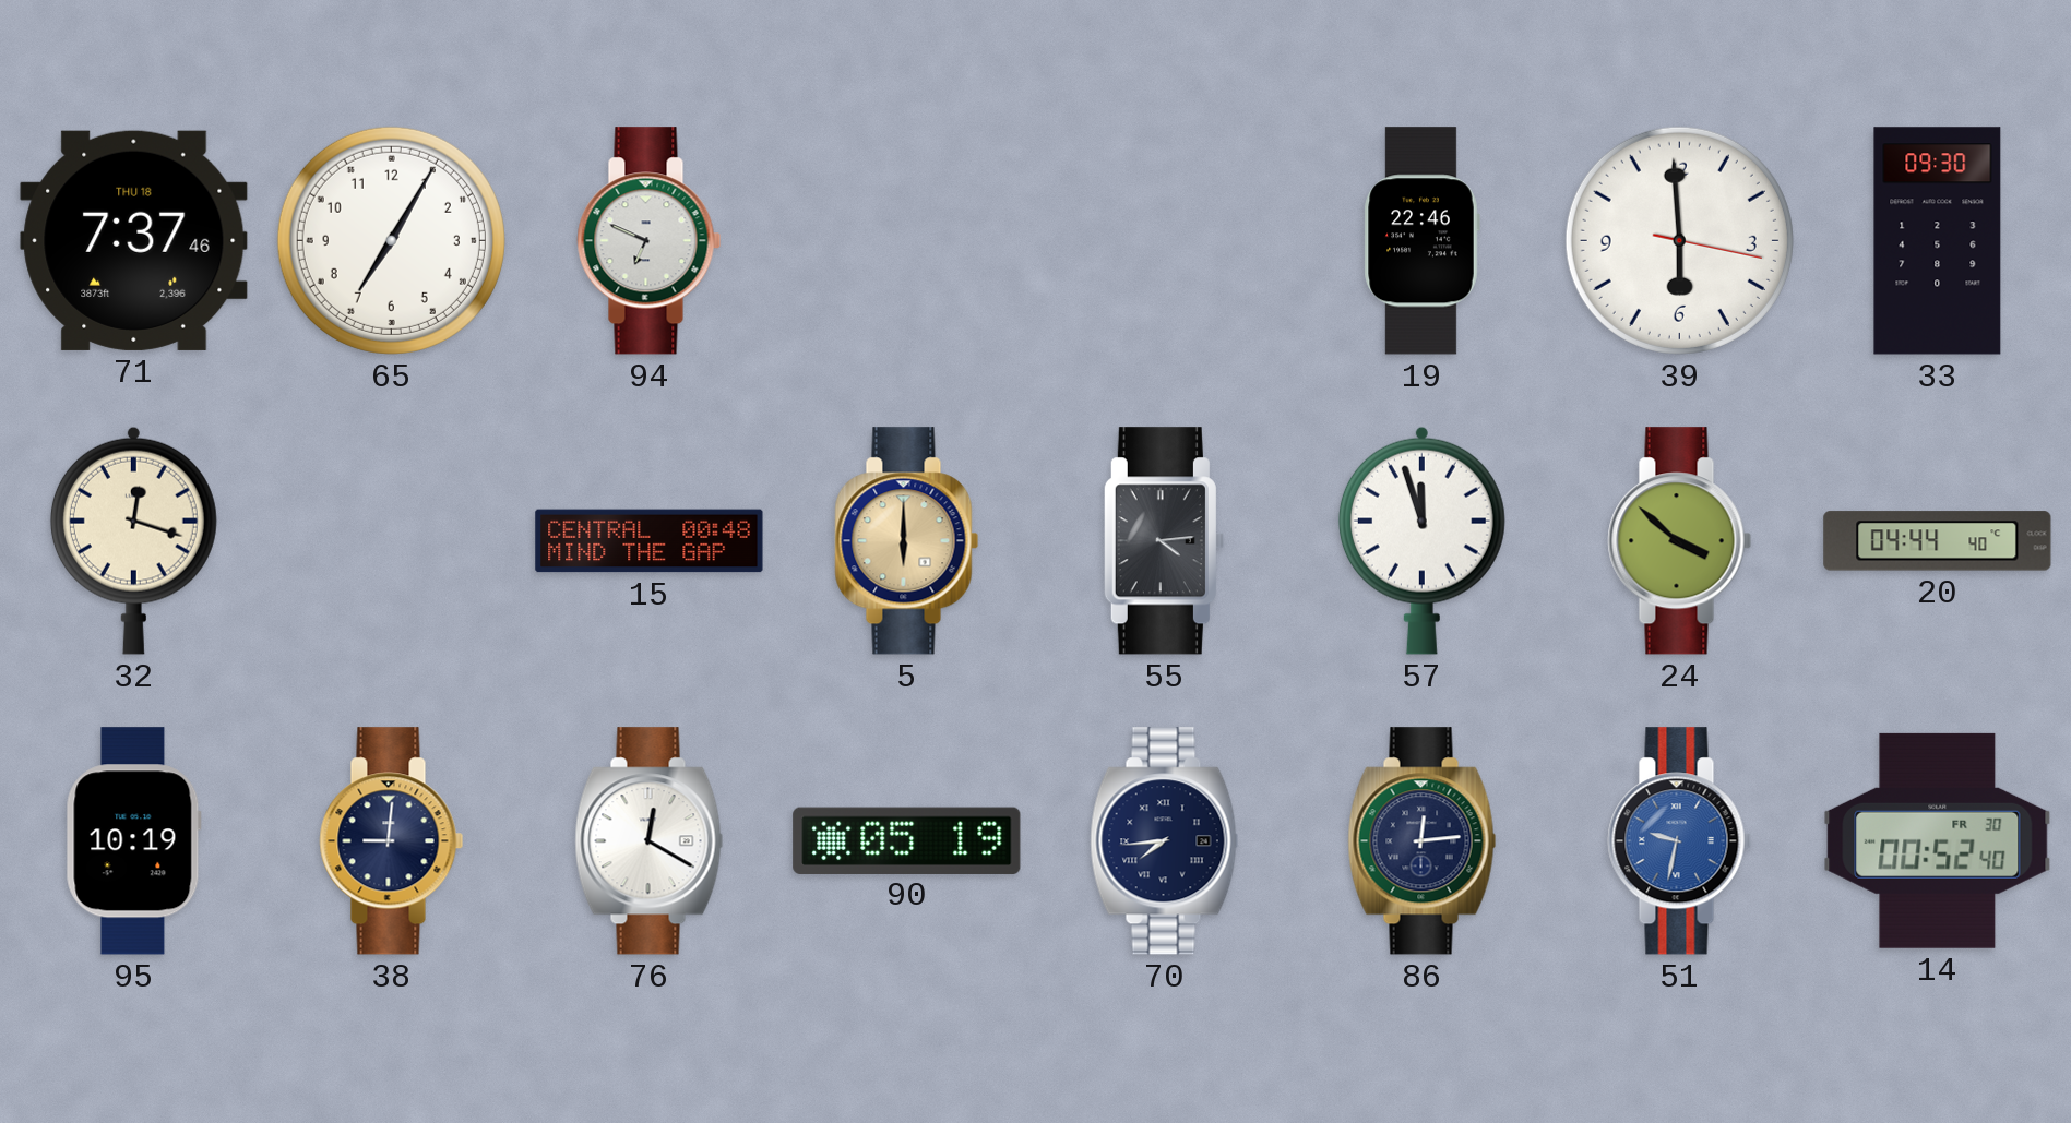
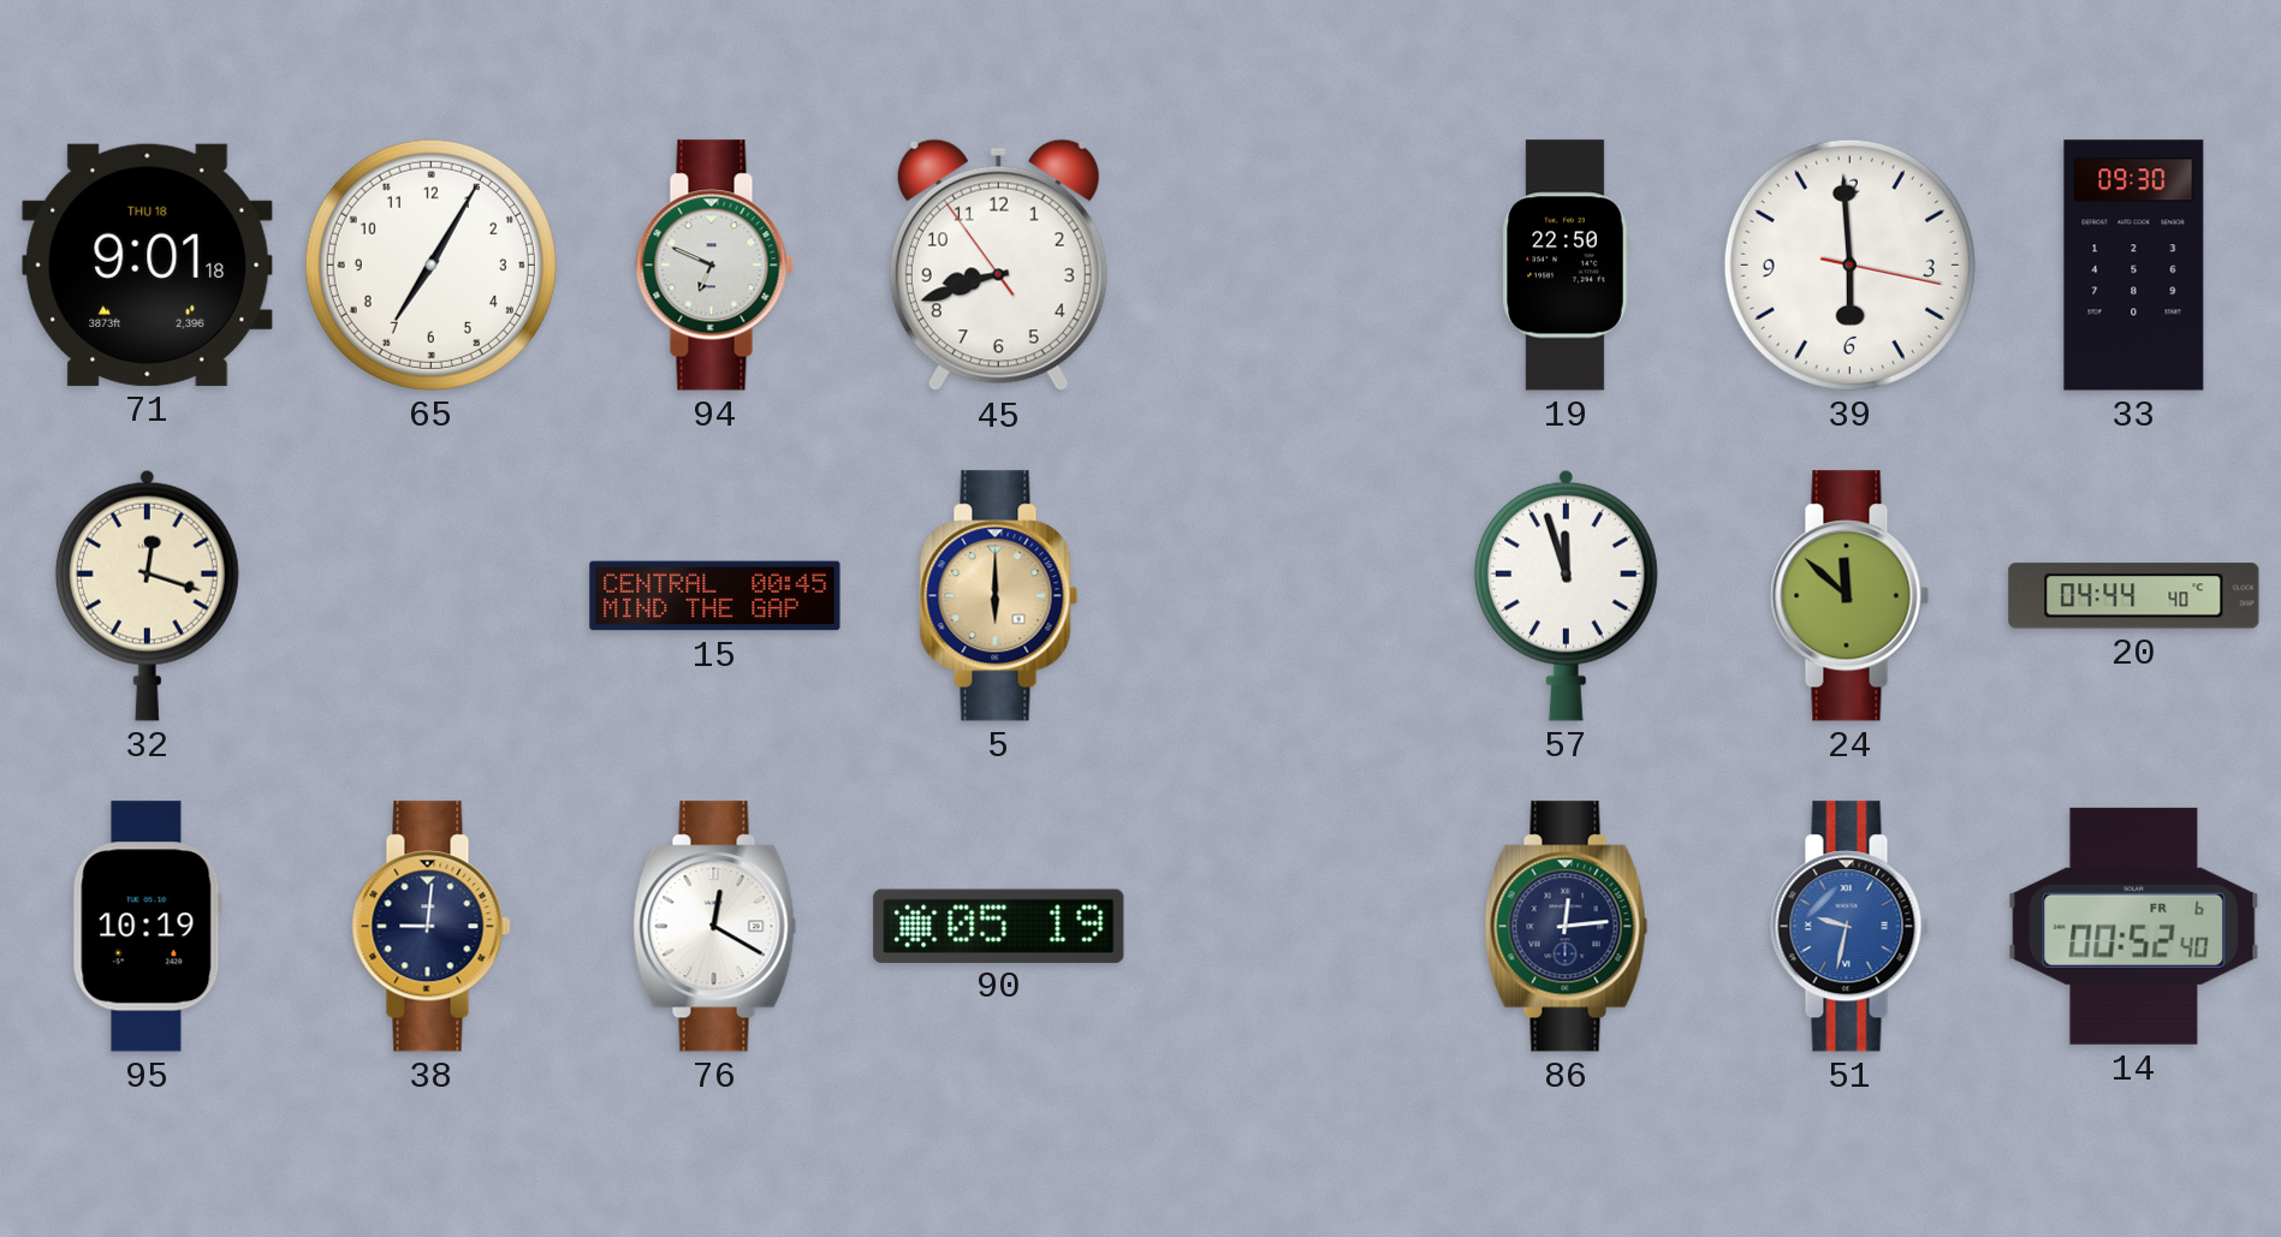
71: 7:37 -> 9:01 (148, 264)
45: none -> 8:41 (998, 266)
19: 22:46 -> 22:50 (1566, 266)
15: 00:48 -> 00:45 (715, 596)
55: 4:14 -> none (1164, 541)
24: 3:52 -> 11:52 (1851, 596)
70: 7:44 -> none (1165, 841)
14 date: FR 30 -> FR 6 (2134, 926)
